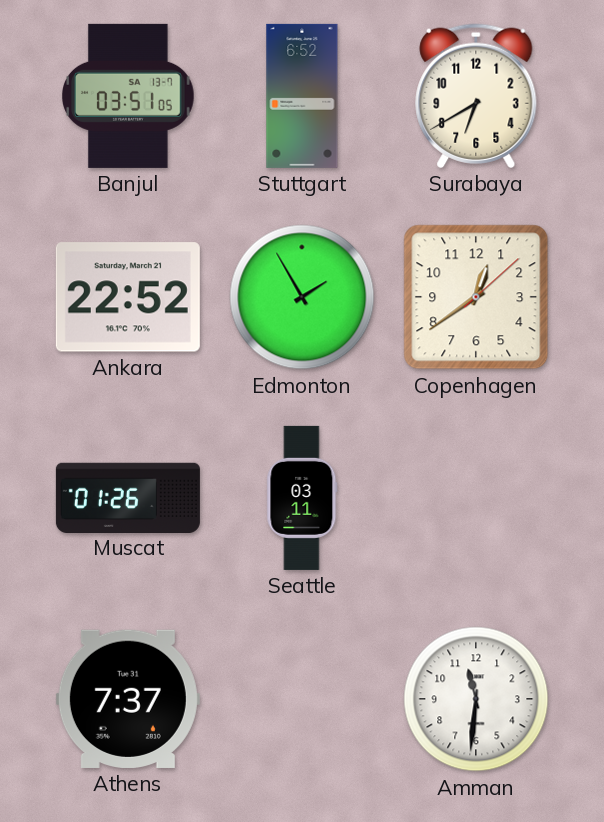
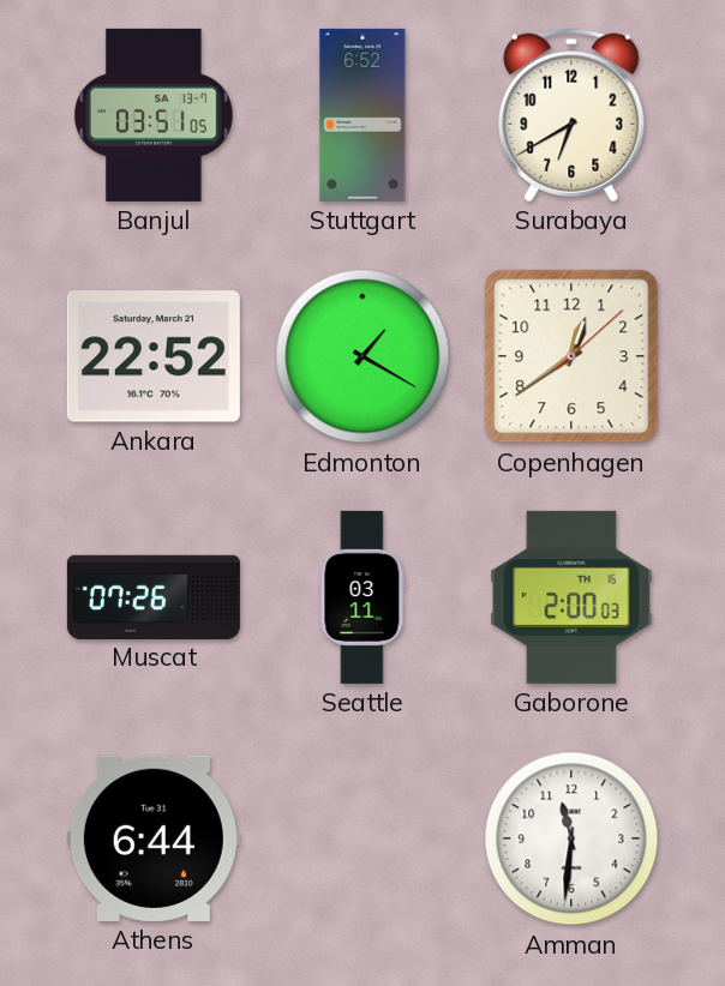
Edmonton: 1:55 -> 1:20 (362, 356)
Muscat: 01:26 -> 07:26 (154, 596)
Gaborone: none -> 2:00 (571, 597)
Athens: 7:37 -> 6:44 (154, 838)
